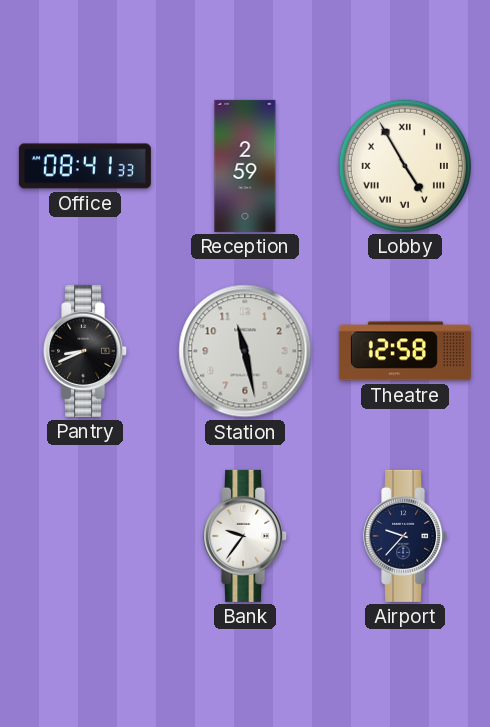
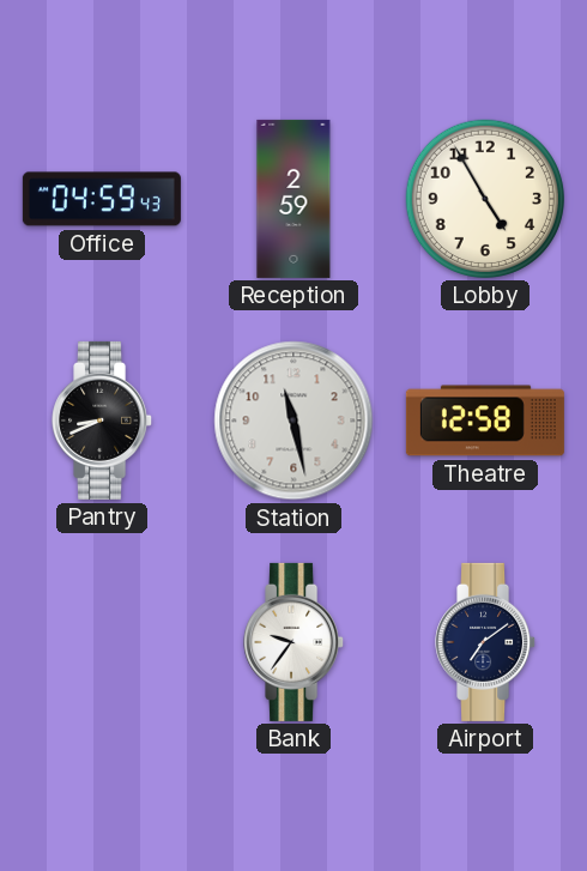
Office: 08:41 -> 04:59 (102, 199)
Lobby numerals: Roman -> Arabic (485, 199)
Airport: 9:37 -> 7:09 (486, 642)
